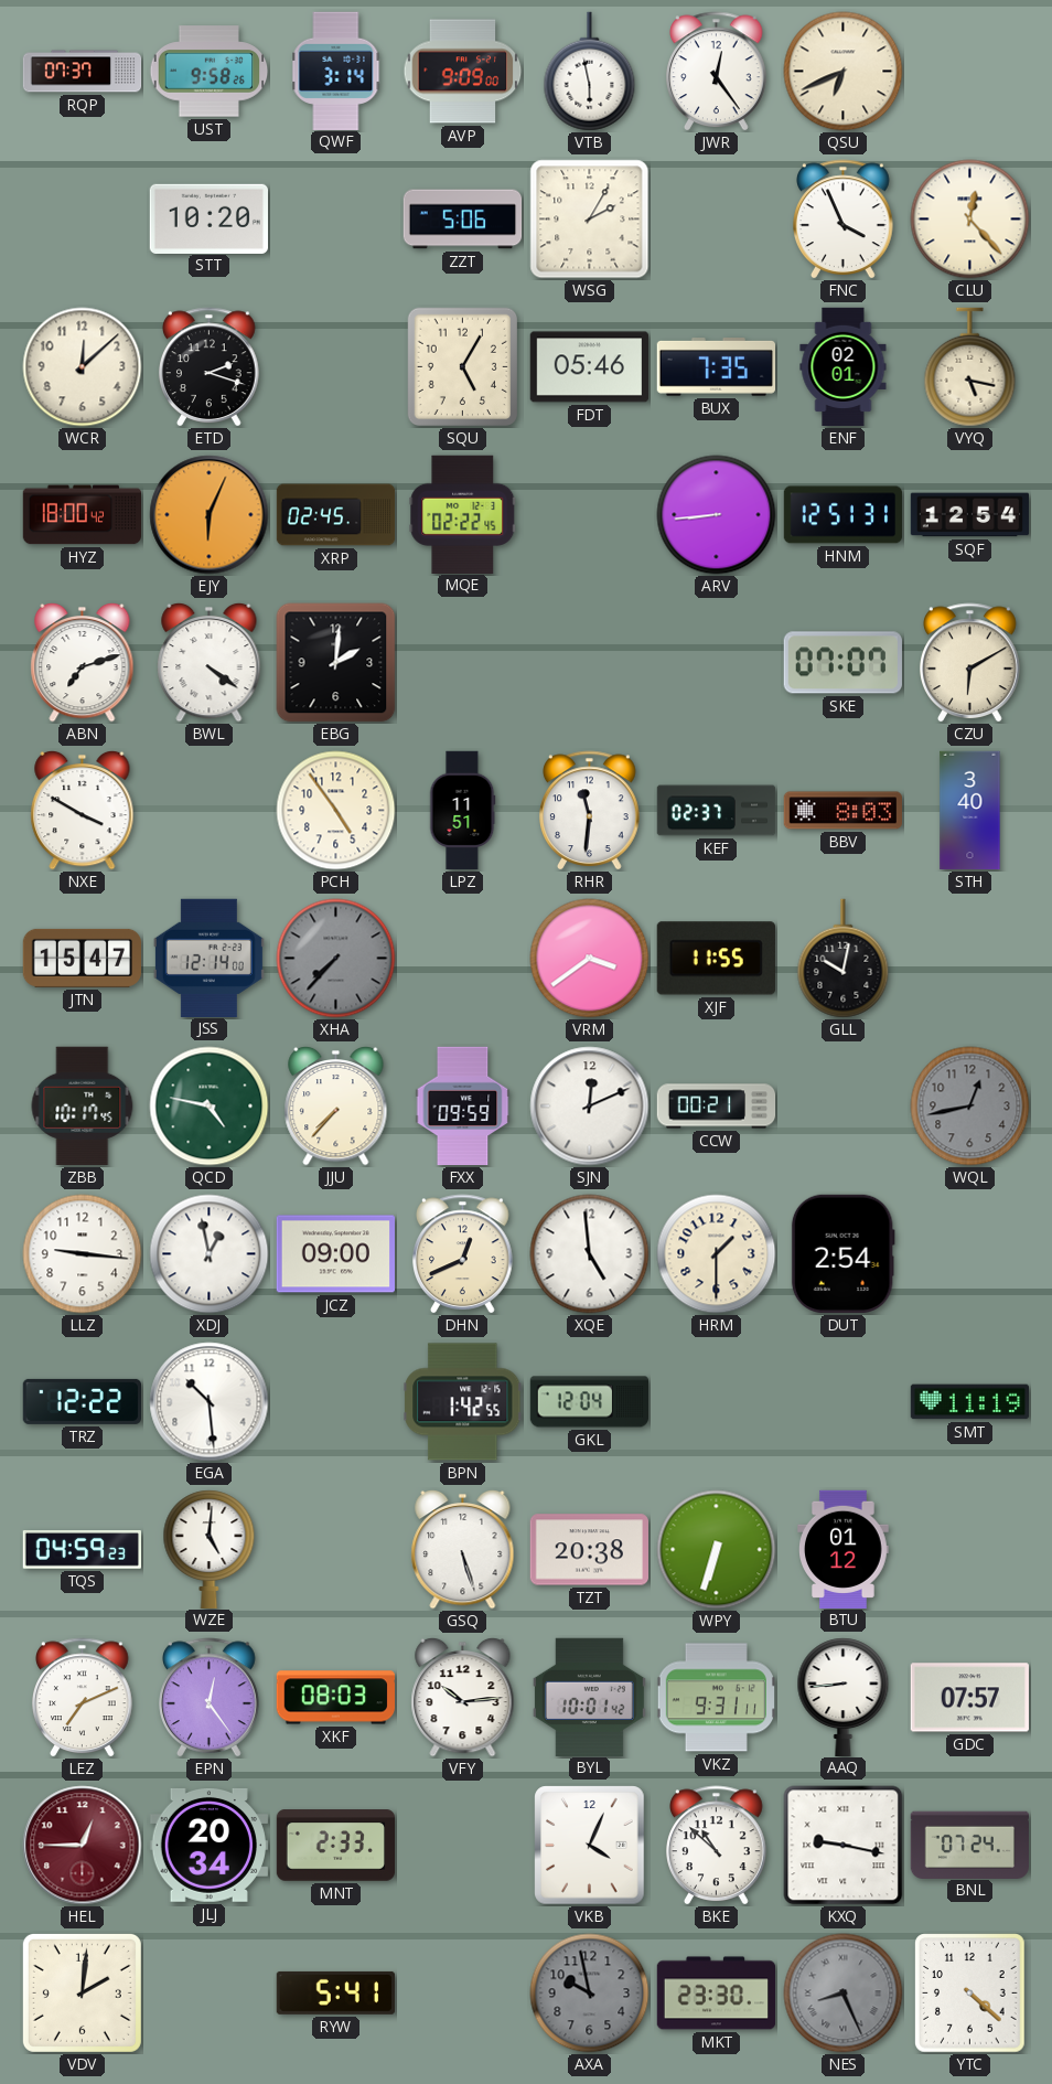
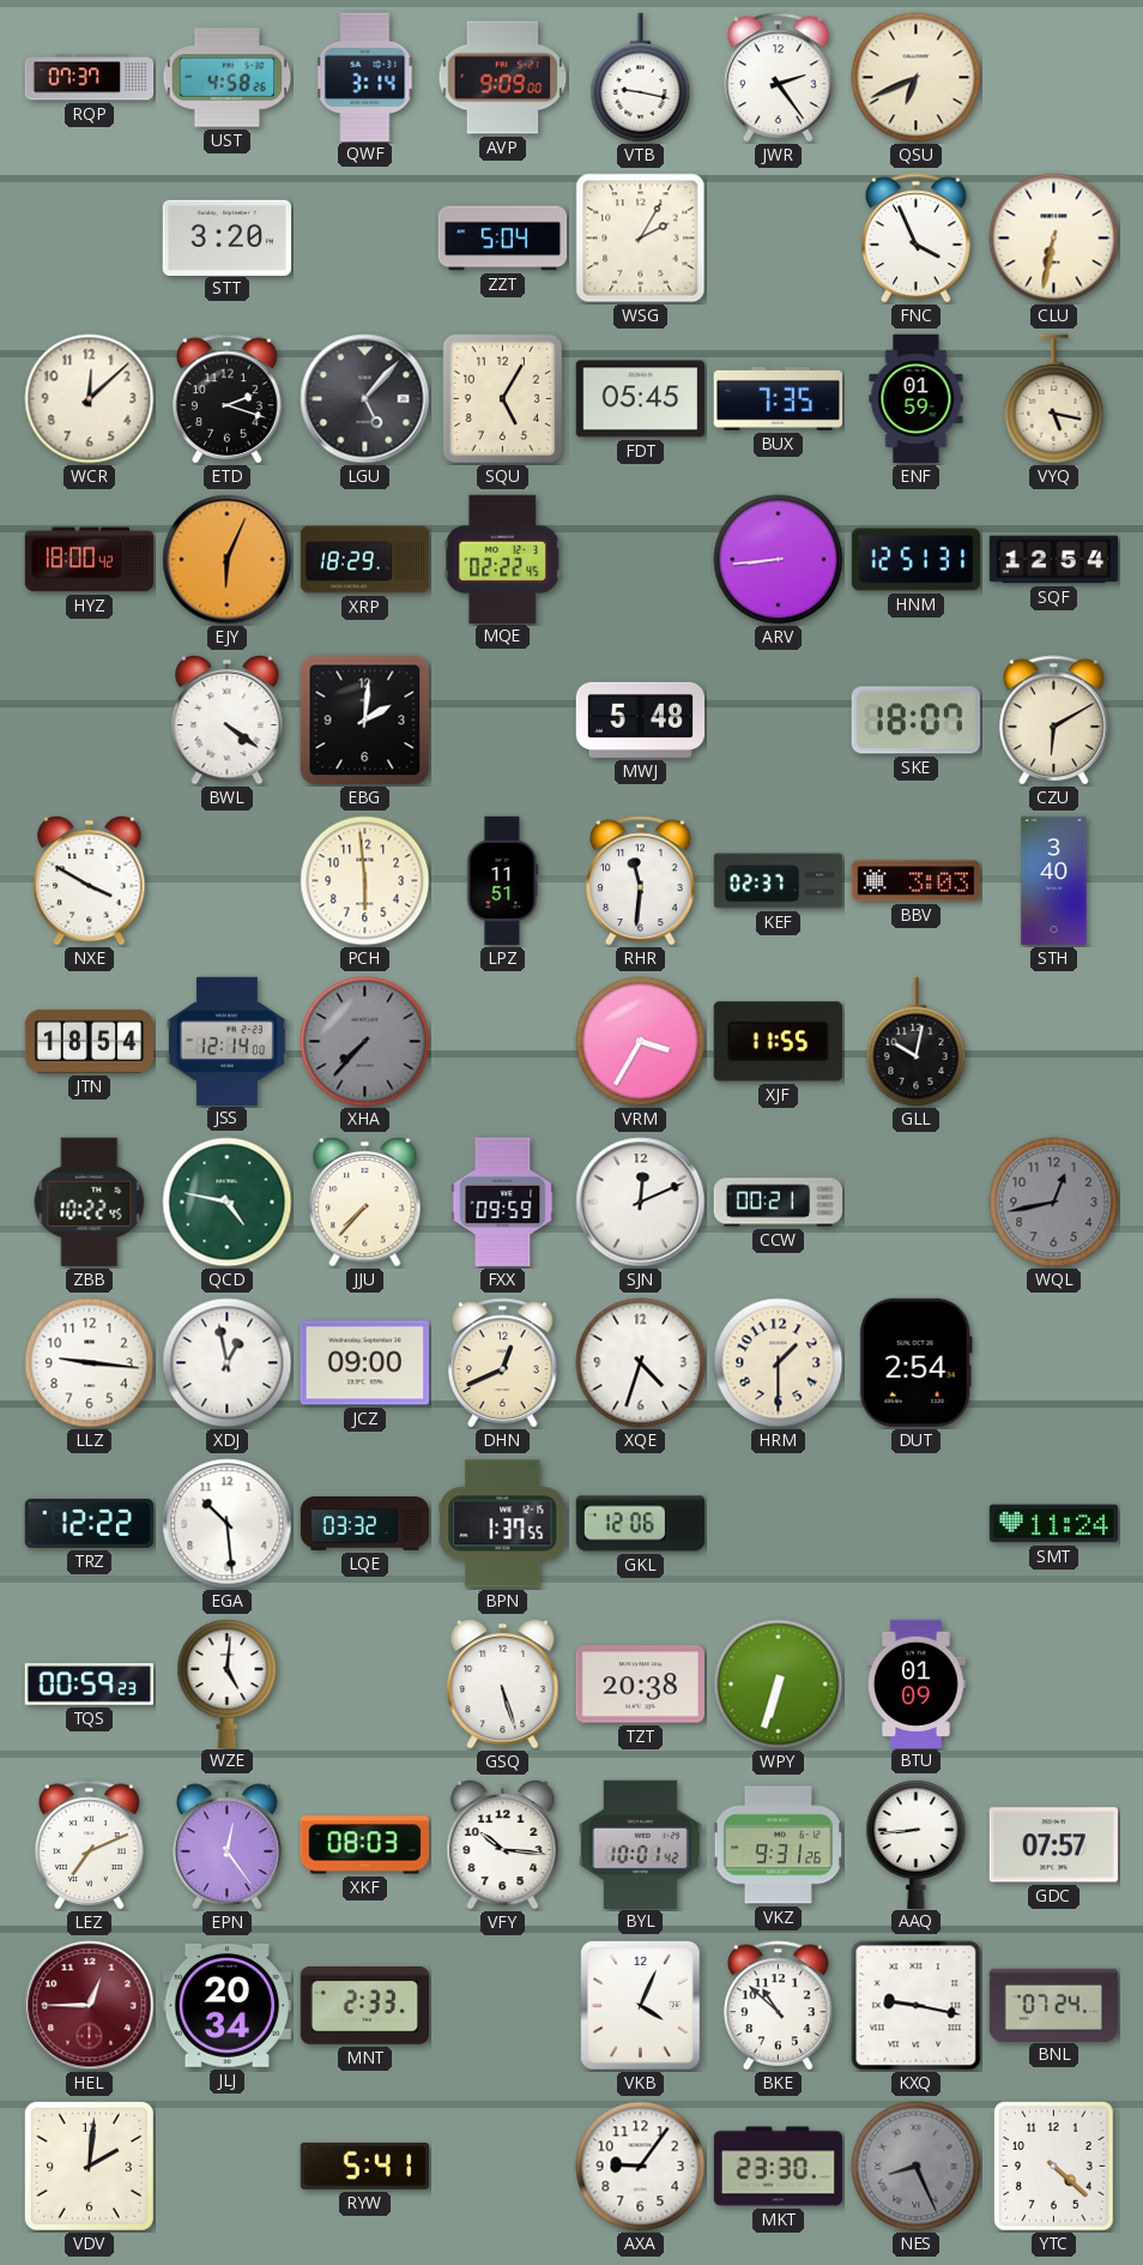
UST: 9:58 -> 4:58 (228, 78)
VTB: 5:58 -> 9:17 (641, 78)
JWR: 12:24 -> 2:24 (779, 78)
STT: 10:20 -> 3:20 (226, 237)
ZZT: 5:06 -> 5:04 (503, 239)
CLU: 12:23 -> 6:32 (1054, 239)
LGU: none -> 5:07 (365, 399)
FDT: 05:46 -> 05:45 (640, 399)
ENF: 02:01 -> 01:59 (917, 399)
XRP: 02:45 -> 18:29 (365, 560)
ABN: 7:12 -> none (83, 662)
MWJ: none -> 5:48 (641, 719)
SKE: 07:07 -> 18:07 (915, 721)
PCH: 4:54 -> 5:59 (365, 881)
BBV: 8:03 -> 3:03 (915, 881)
JTN: 15:47 -> 18:54 (89, 1041)
VRM: 3:39 -> 3:35 (641, 1042)
ZBB: 10:17 -> 10:22 (90, 1201)
XQE: 4:59 -> 4:33 (641, 1363)
LQE: none -> 03:32 (365, 1524)
BPN: 1:42 -> 1:37 (503, 1524)
GKL: 12:04 -> 12:06 (641, 1524)
SMT: 11:19 -> 11:24 (1054, 1524)
TQS: 04:59 -> 00:59 (89, 1685)
BTU: 01:12 -> 01:09 (917, 1683)
VFY: 10:14 -> 10:16 (503, 1844)
VKZ: 9:31:11 -> 9:31:26 (778, 1845)
AXA: 9:58 -> 9:06 (641, 2167)
AXA dial: grey -> white (641, 2167)
